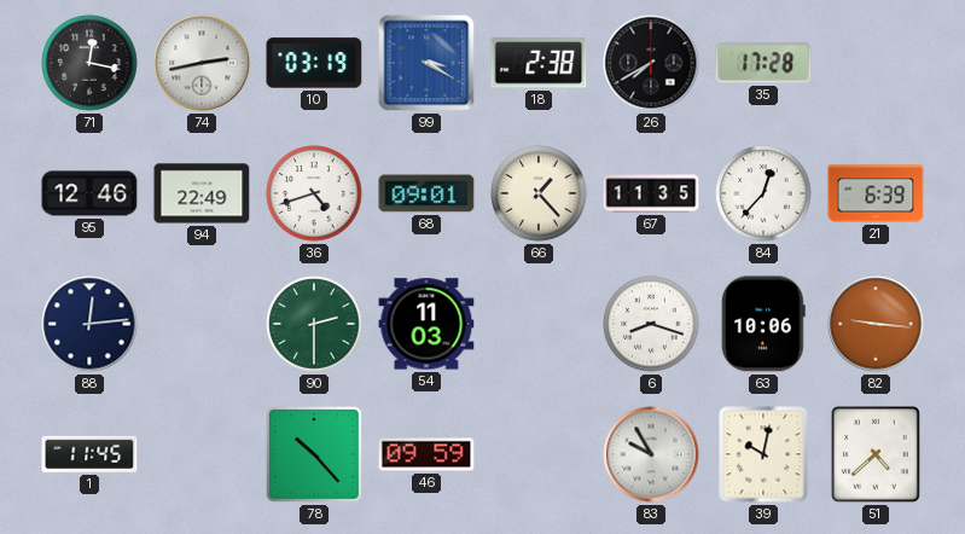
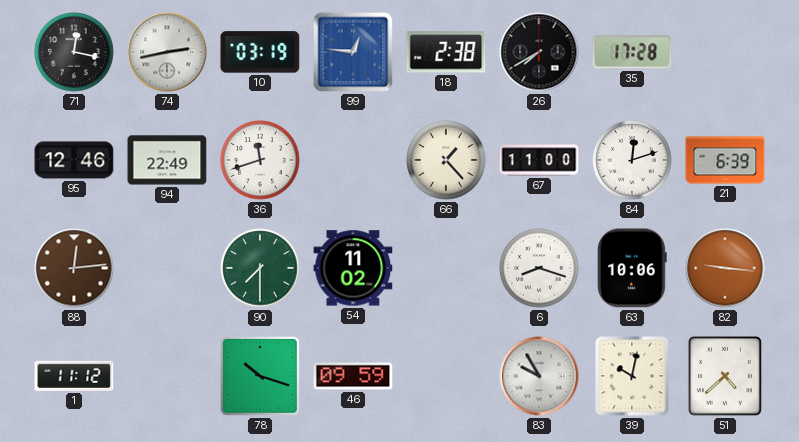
99: 3:20 -> 12:46 (353, 52)
36: 4:42 -> 11:42 (260, 160)
68: 09:01 -> none (426, 193)
67: 11:35 -> 11:00 (539, 160)
84: 12:37 -> 12:12 (632, 160)
88 dial: navy -> brown (74, 268)
90: 2:30 -> 7:30 (260, 268)
54: 11:03 -> 11:02 (353, 268)
1: 11:45 -> 11:12 (74, 376)
78: 10:23 -> 10:18 (260, 376)
